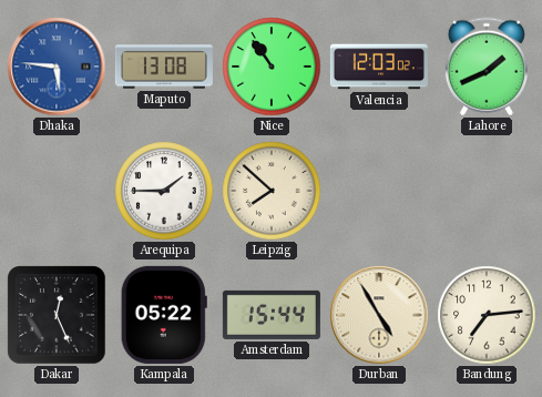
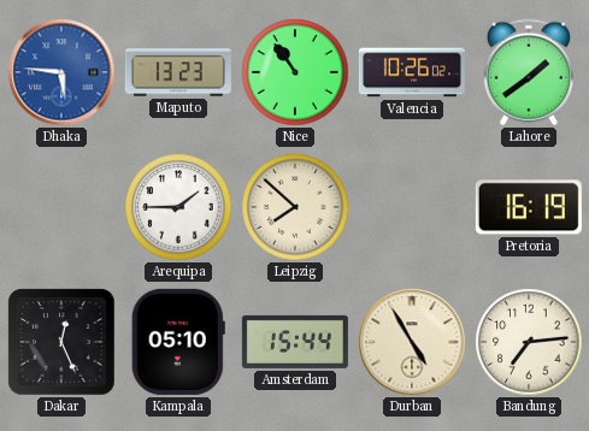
Maputo: 13:08 -> 13:23 (178, 72)
Valencia: 12:03 -> 10:26 (412, 72)
Lahore: 1:41 -> 1:39 (529, 72)
Pretoria: none -> 16:19 (529, 207)
Kampala: 05:22 -> 05:10 (178, 342)
